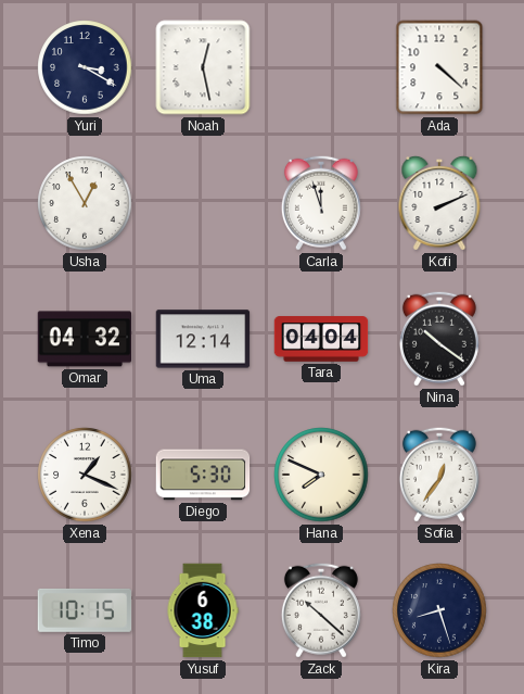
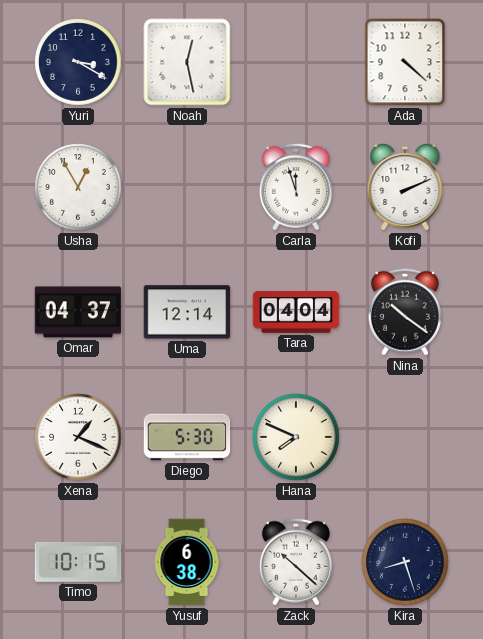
Omar: 04:32 -> 04:37 (78, 312)
Sofia: 12:36 -> none (439, 475)
